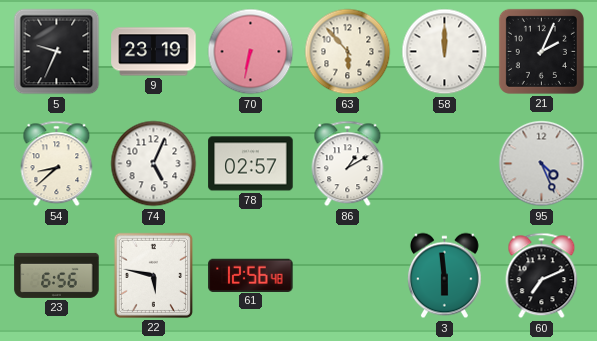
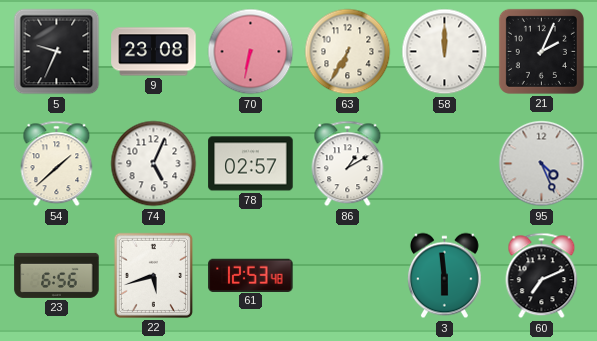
9: 23:19 -> 23:08 (154, 52)
63: 5:53 -> 6:35 (348, 52)
54: 8:38 -> 1:38 (57, 164)
22: 5:47 -> 5:42 (153, 275)
61: 12:56 -> 12:53 (251, 275)
